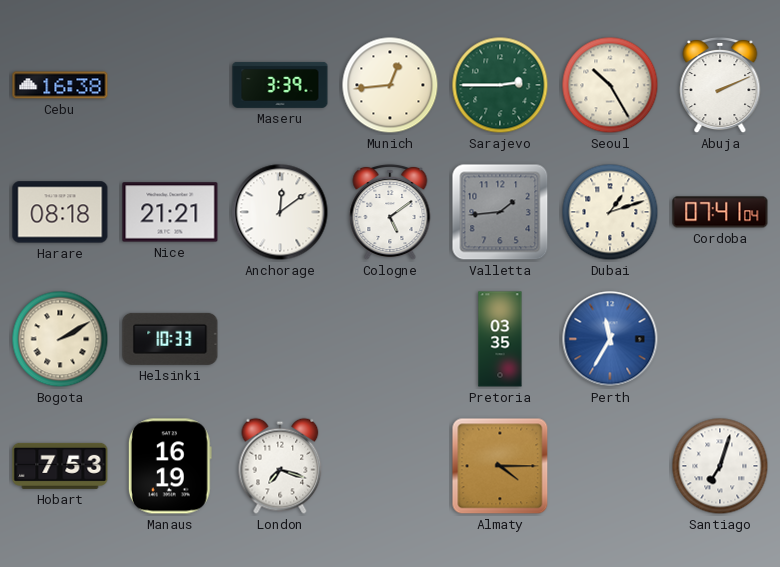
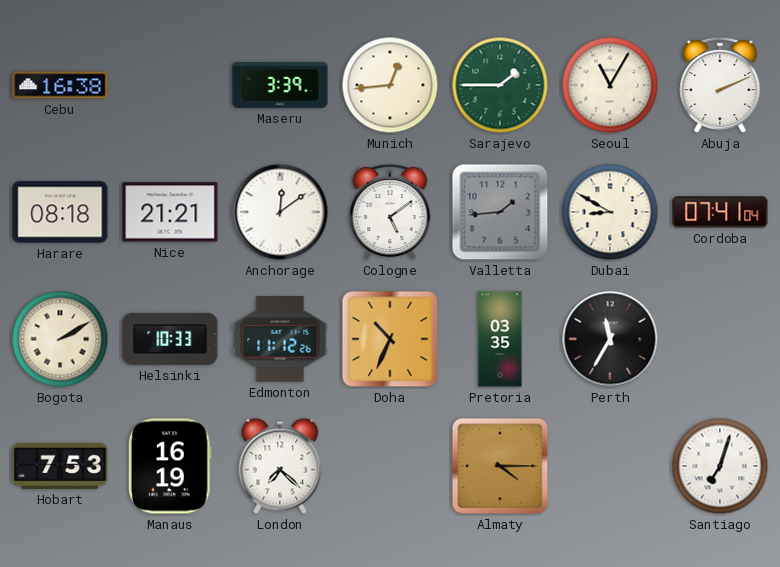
Sarajevo: 2:45 -> 1:45 (500, 85)
Seoul: 10:25 -> 11:05 (610, 85)
Dubai: 1:12 -> 8:50 (610, 212)
Edmonton: none -> 11:12 (280, 339)
Doha: none -> 10:34 (390, 339)
Perth dial: blue -> black (610, 339)
London: 7:18 -> 7:22 (280, 466)
